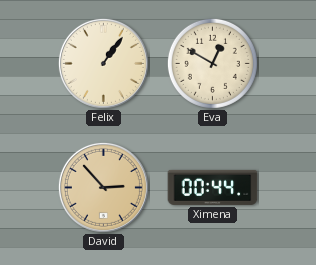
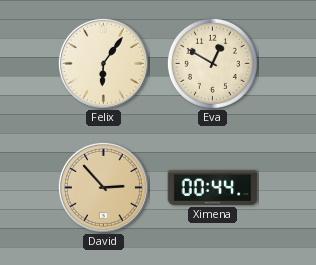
Felix: 1:06 -> 6:06 (103, 63)
